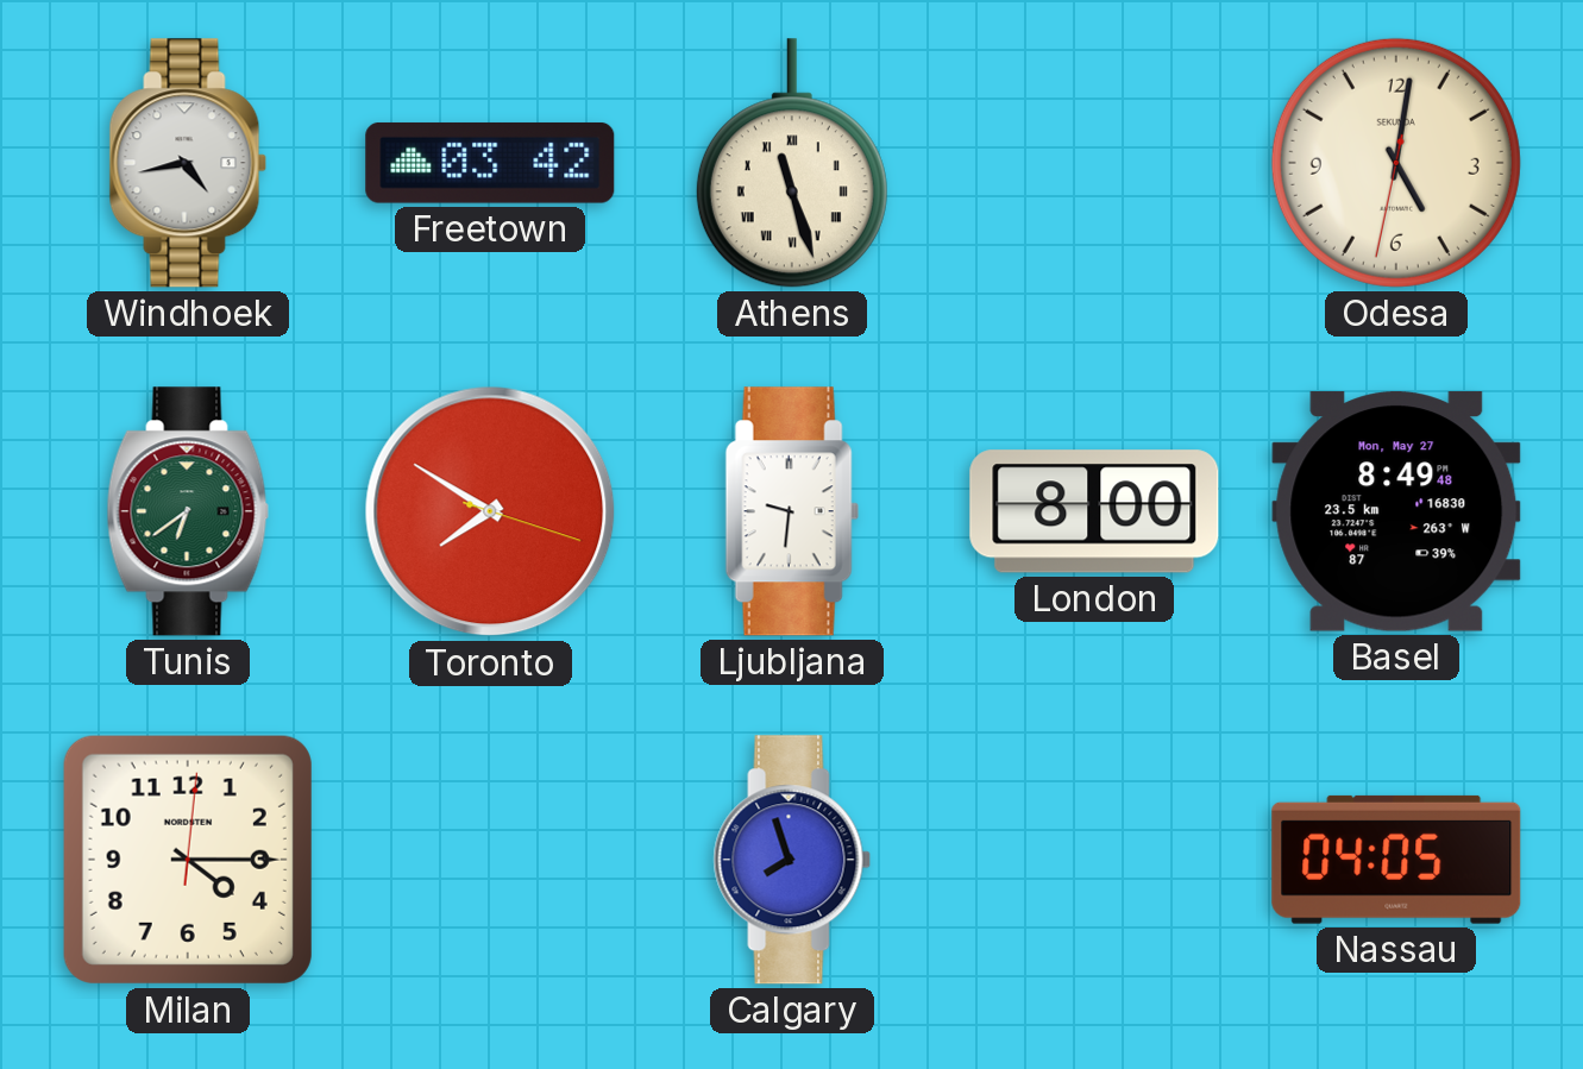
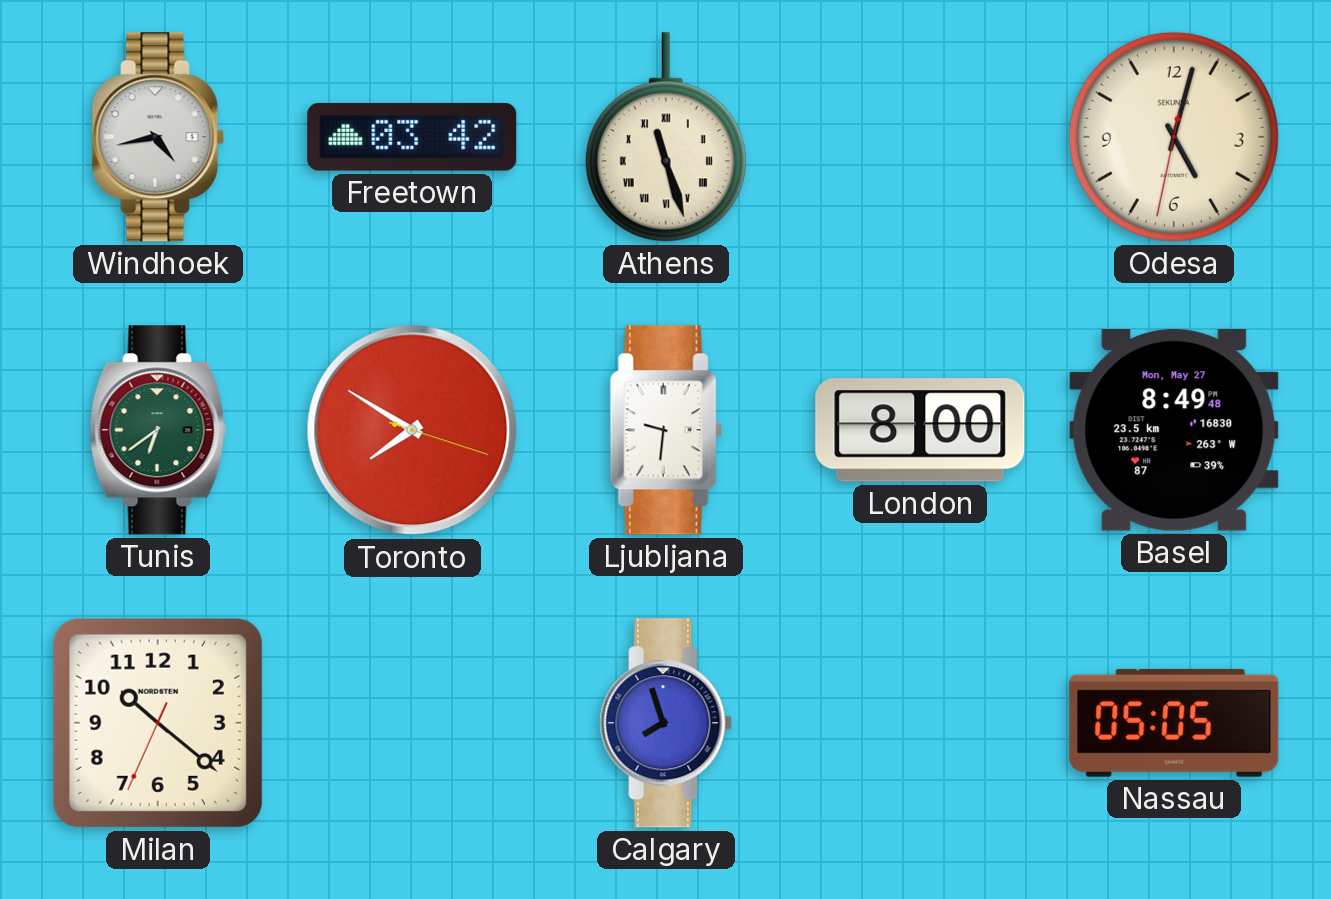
Odesa: 5:01 -> 5:02 (1174, 137)
Milan: 4:15 -> 10:21 (158, 723)
Nassau: 04:05 -> 05:05 (1174, 723)
